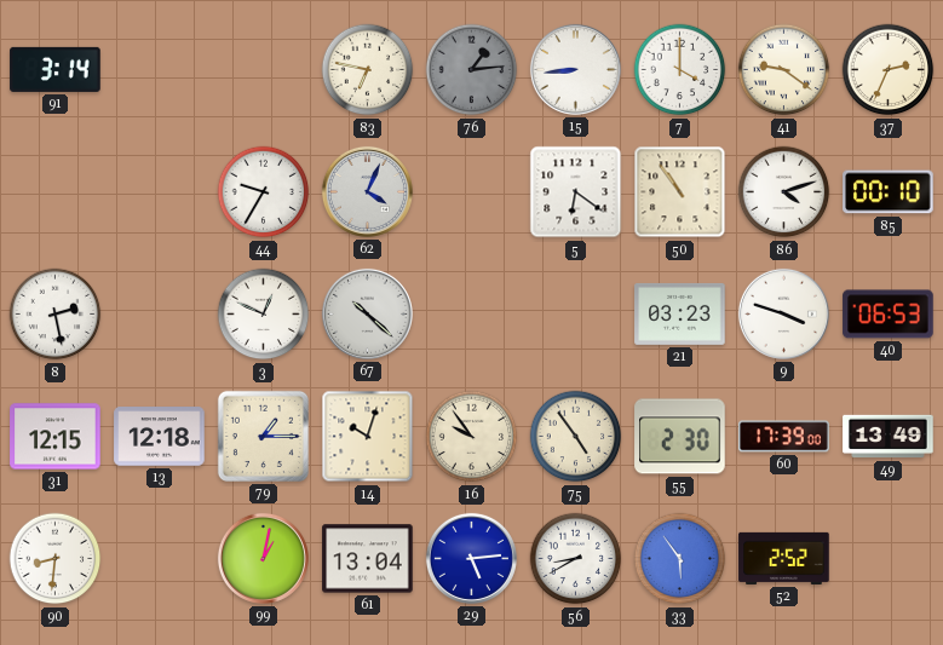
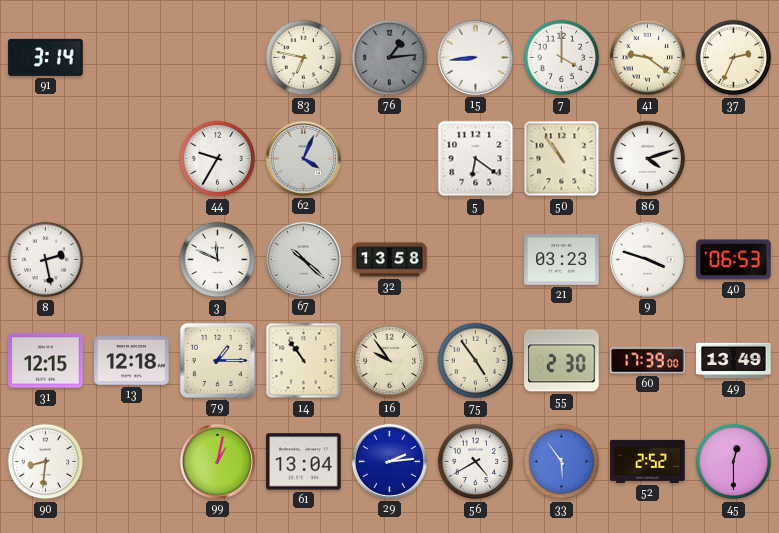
85: 00:10 -> none (889, 192)
3: 12:49 -> 11:49 (218, 260)
32: none -> 13:58 (390, 260)
14: 10:03 -> 10:54 (304, 361)
29: 5:14 -> 2:14 (389, 461)
56: 8:40 -> 4:40 (476, 462)
45: none -> 12:30 (734, 462)
